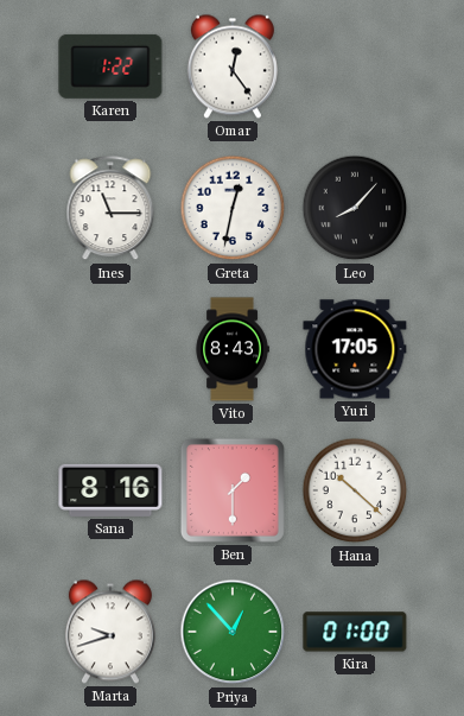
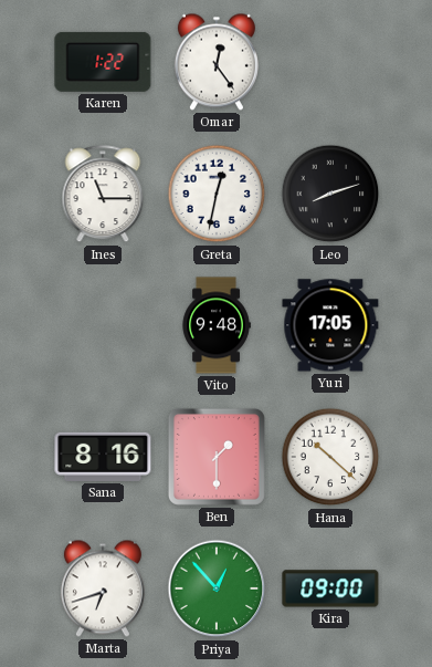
Leo: 8:07 -> 8:12 (330, 194)
Vito: 8:43 -> 9:48 (217, 325)
Marta: 9:42 -> 6:42 (103, 588)
Kira: 01:00 -> 09:00 (330, 588)
